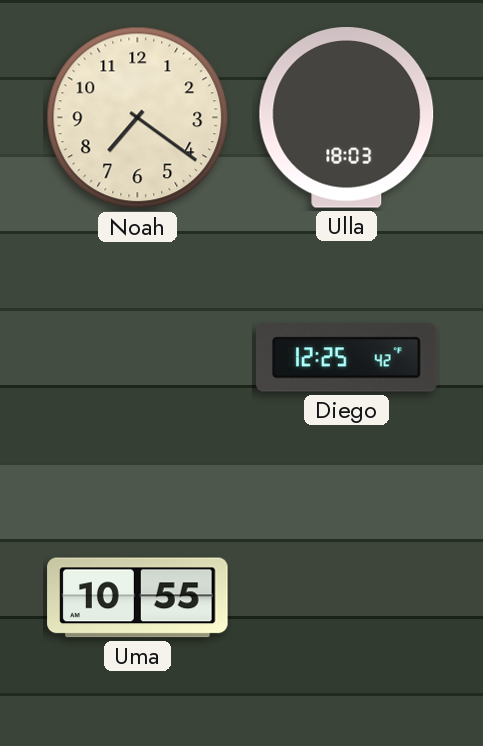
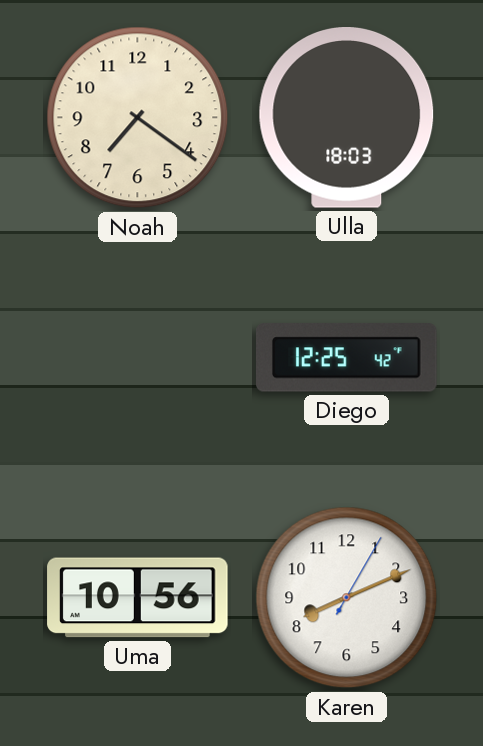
Uma: 10:55 -> 10:56 (138, 598)
Karen: none -> 8:11 (347, 598)
